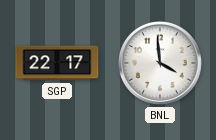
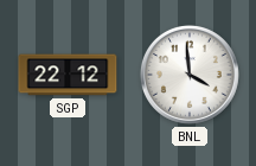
SGP: 22:17 -> 22:12 (68, 75)
